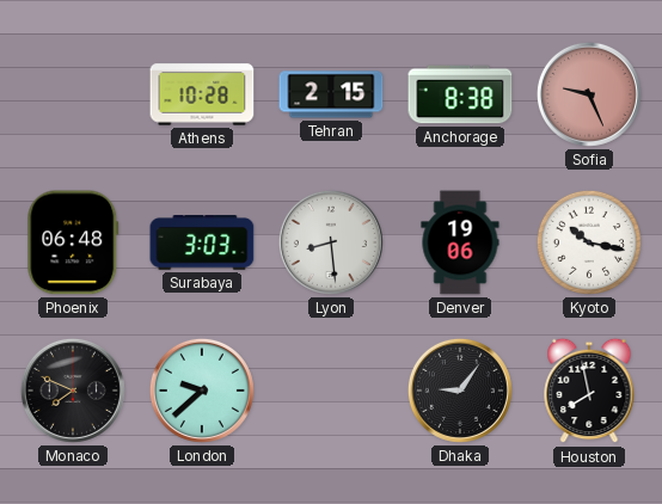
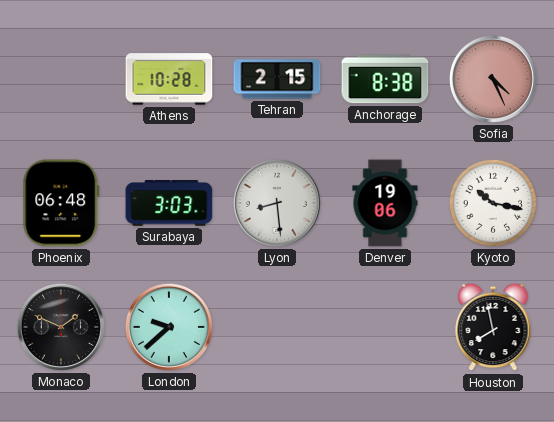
Sofia: 9:26 -> 4:26 (493, 79)
Monaco: 7:49 -> 1:49 (61, 327)
Dhaka: 9:06 -> none (460, 391)
